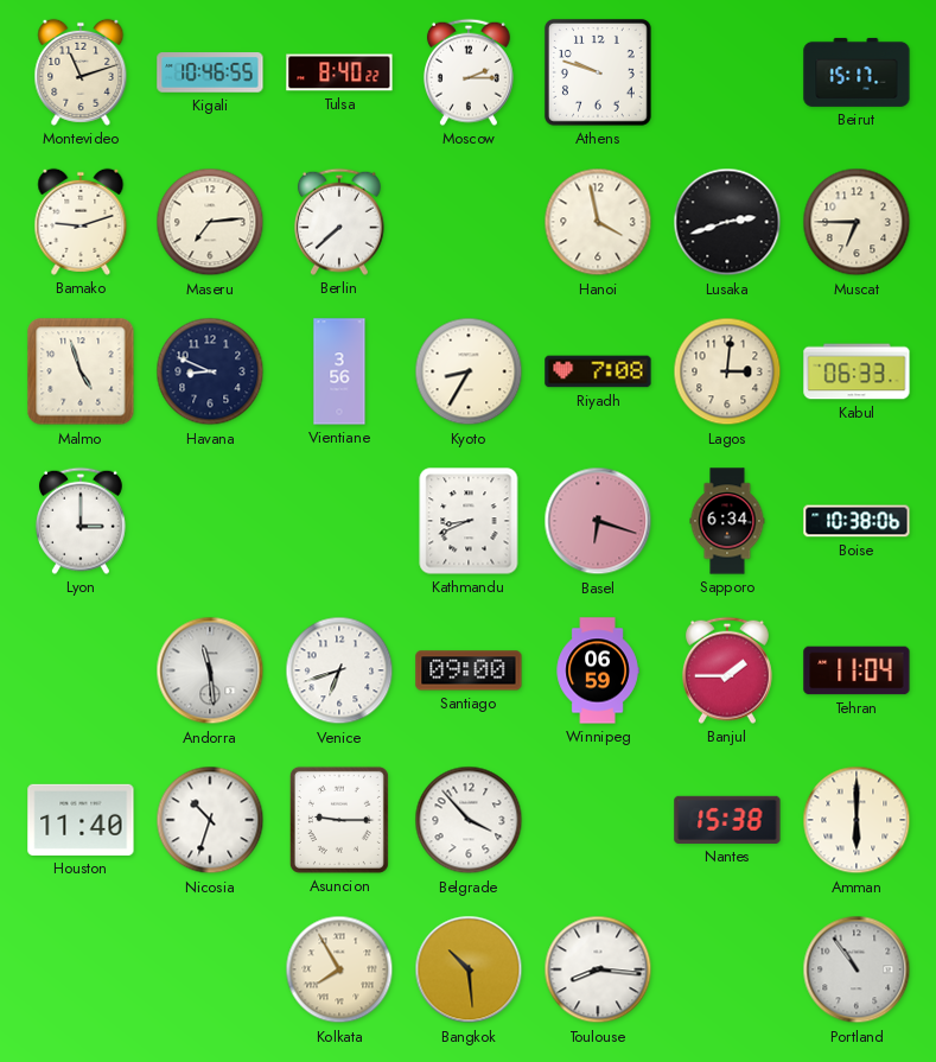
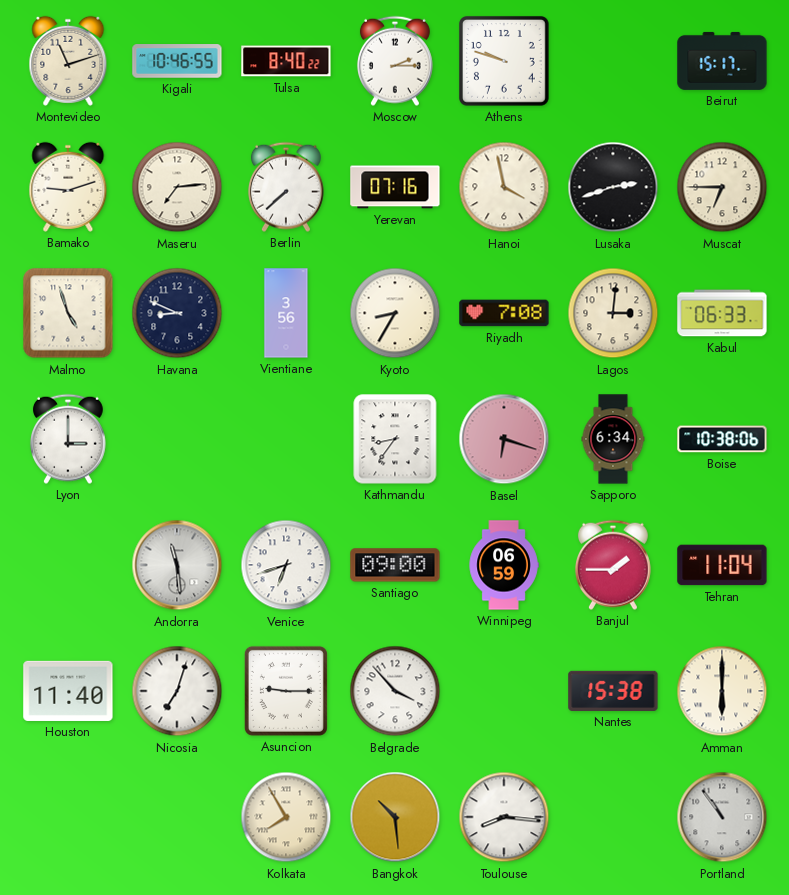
Yerevan: none -> 07:16 (395, 187)
Kathmandu: 8:41 -> 8:36 (395, 439)
Nicosia: 10:33 -> 7:03 (177, 691)
